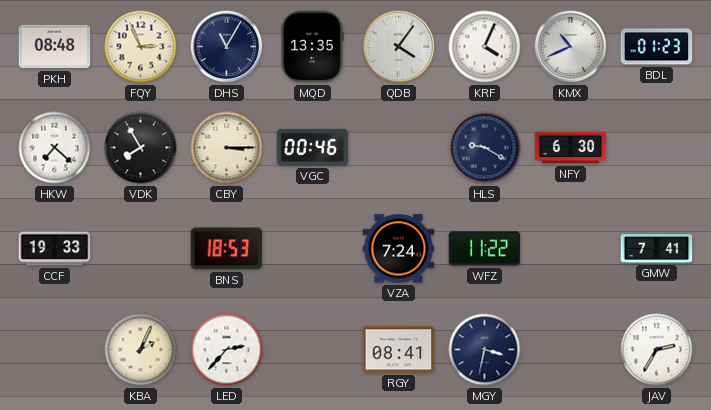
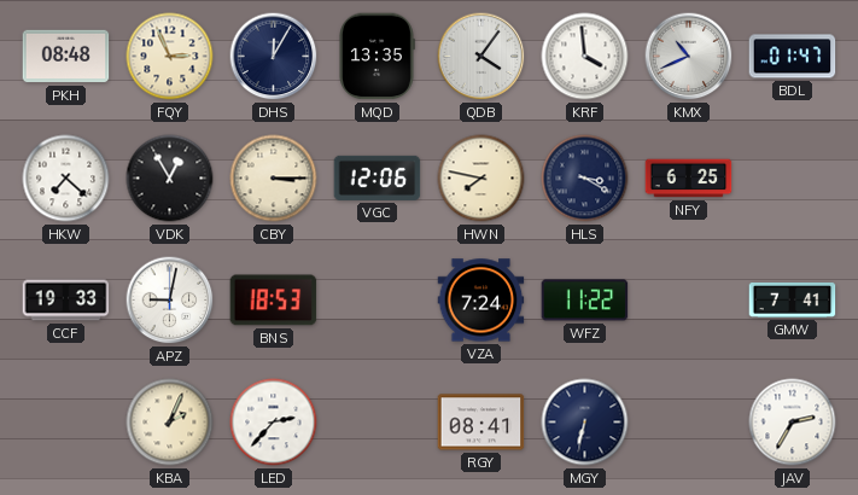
DHS: 11:05 -> 12:05 (274, 57)
KRF: 4:04 -> 3:59 (585, 57)
BDL: 01:23 -> 01:47 (793, 57)
VDK: 7:55 -> 12:55 (170, 179)
VGC: 00:46 -> 12:06 (378, 177)
HWN: none -> 7:47 (481, 179)
HLS: 9:20 -> 3:20 (585, 179)
NFY: 6:30 -> 6:25 (689, 179)
APZ: none -> 9:02 (170, 301)
MGY: 3:32 -> 6:32 (585, 423)
